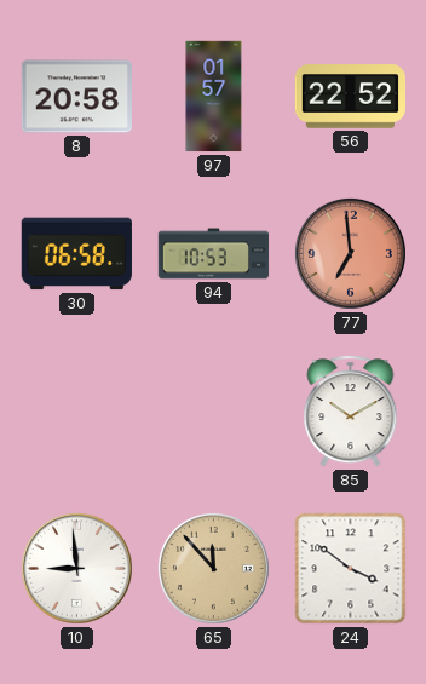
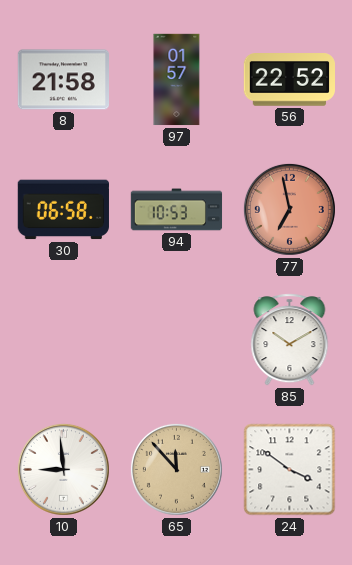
8: 20:58 -> 21:58 (63, 80)
77: 6:59 -> 6:58 (289, 209)
